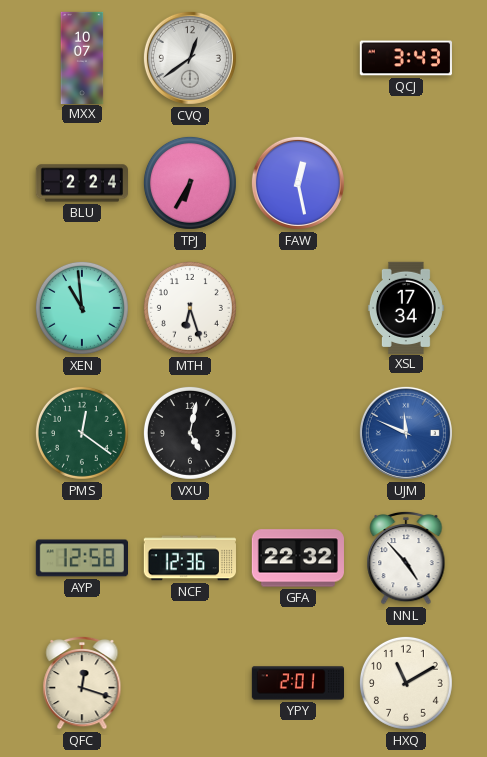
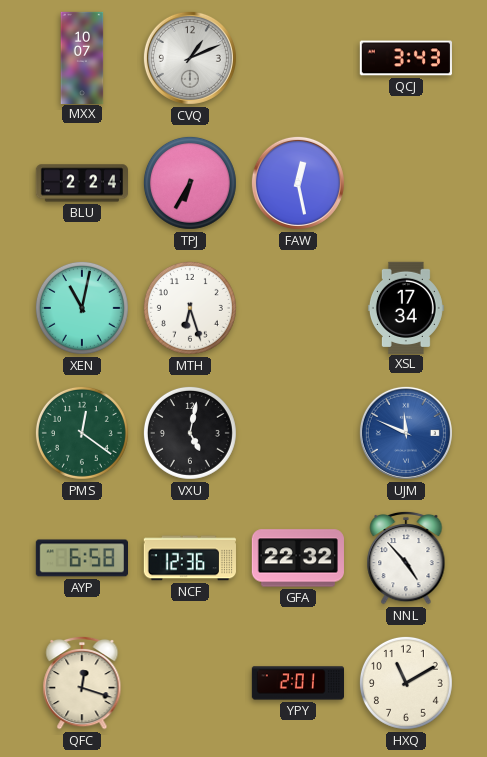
CVQ: 12:39 -> 1:11 (190, 58)
XEN: 10:59 -> 11:02 (82, 308)
AYP: 12:58 -> 6:58 (81, 558)
